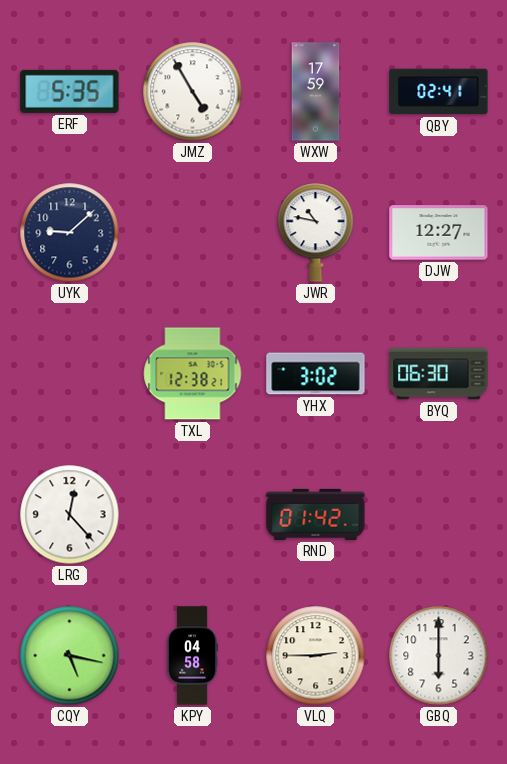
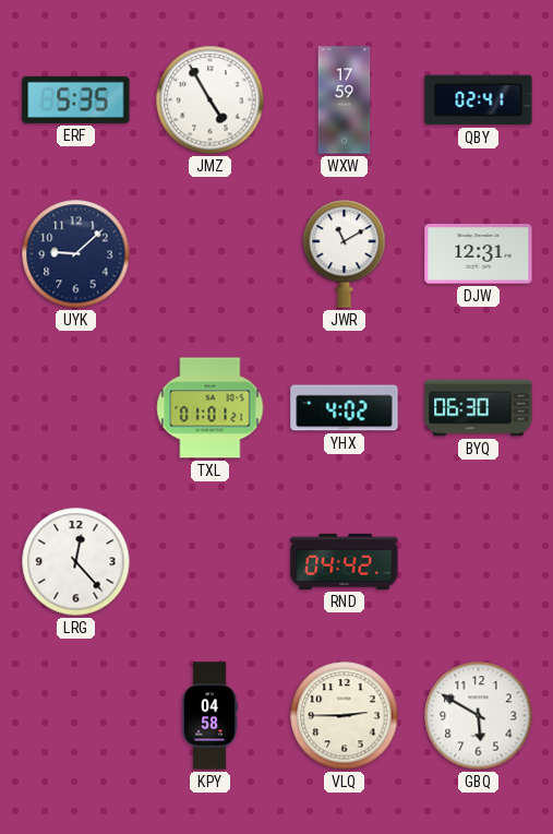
JWR: 10:47 -> 11:10 (345, 254)
DJW: 12:27 -> 12:31 (479, 254)
TXL: 12:38 -> 01:01 (211, 408)
YHX: 3:02 -> 4:02 (345, 408)
RND: 01:42 -> 04:42 (345, 561)
CQY: 5:17 -> none (70, 656)
GBQ: 6:00 -> 5:50 (479, 716)
